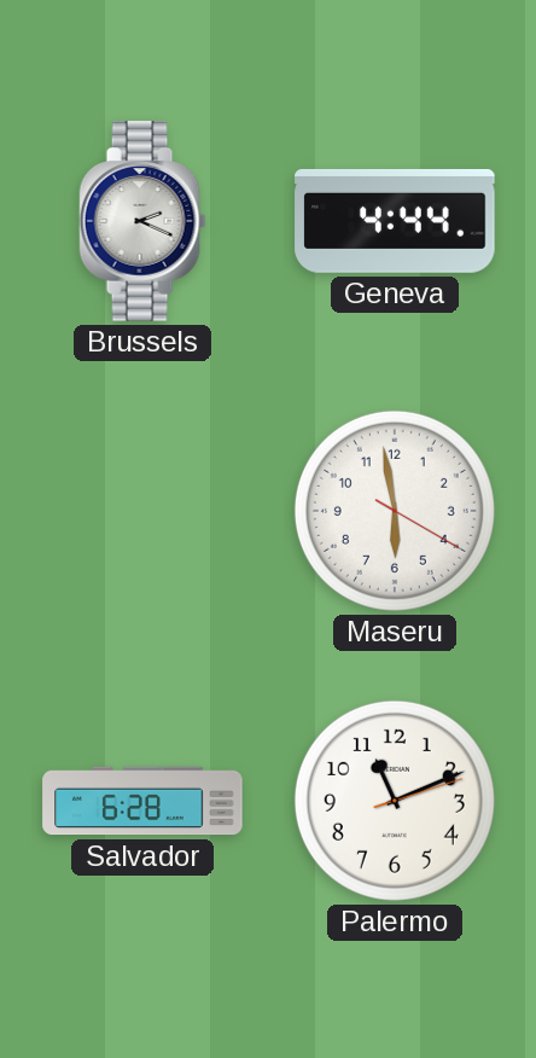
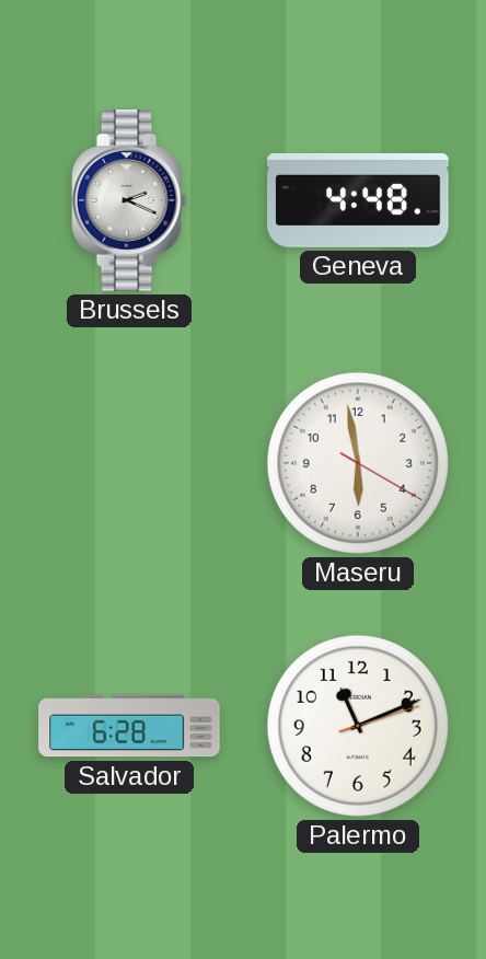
Geneva: 4:44 -> 4:48 (358, 200)
